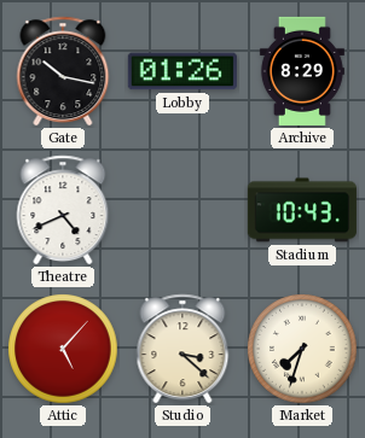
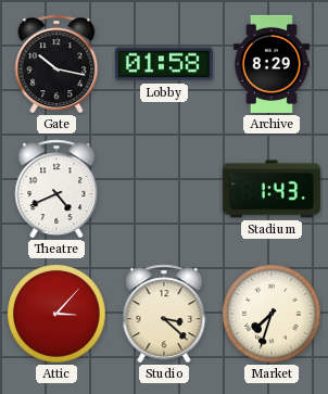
Lobby: 01:26 -> 01:58 (164, 64)
Stadium: 10:43 -> 1:43 (272, 189)
Attic: 5:07 -> 3:07 (56, 314)
